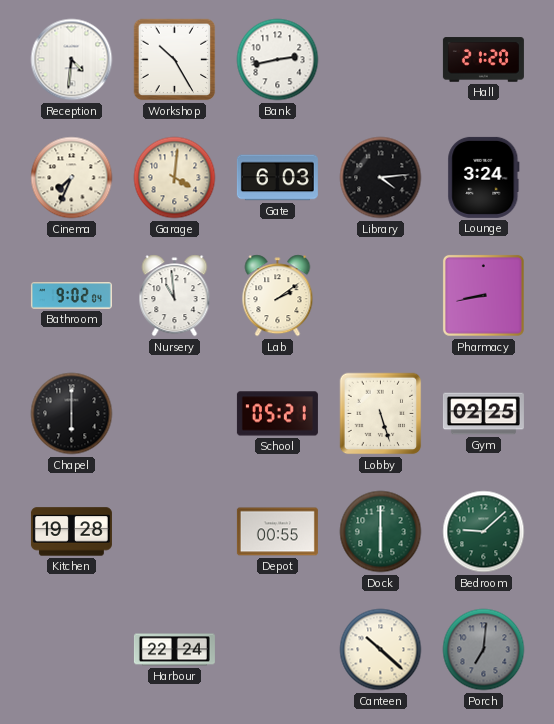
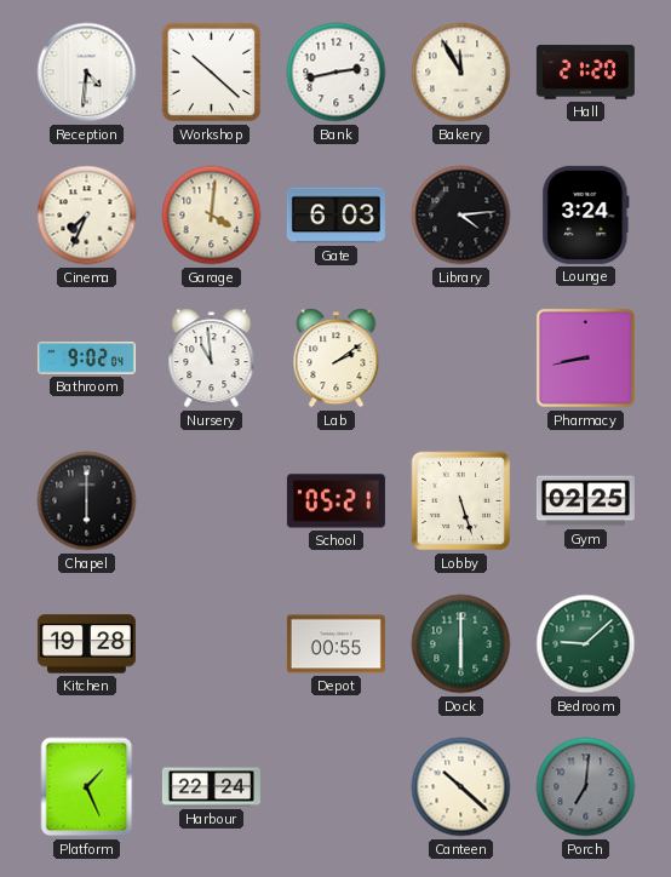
Workshop: 10:25 -> 10:22 (212, 73)
Bakery: none -> 11:55 (461, 73)
Platform: none -> 1:26 (87, 787)
